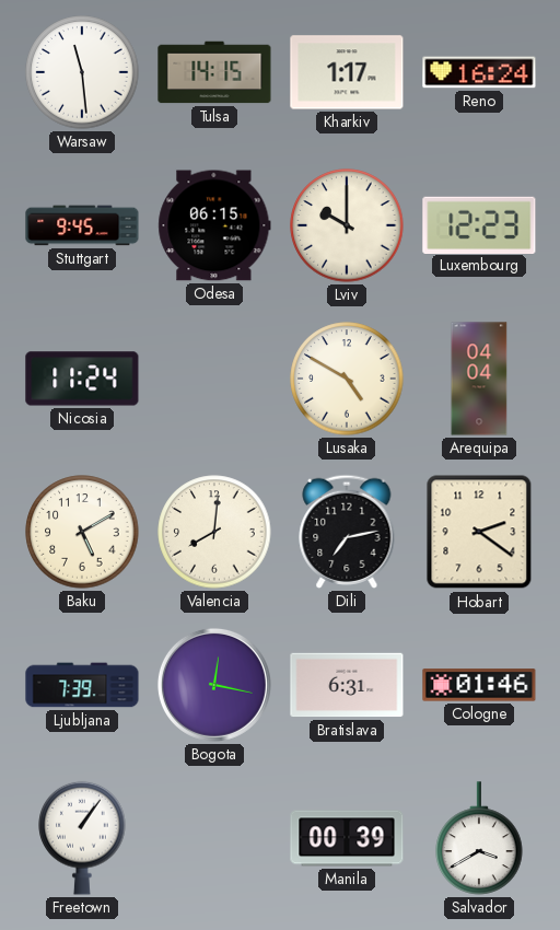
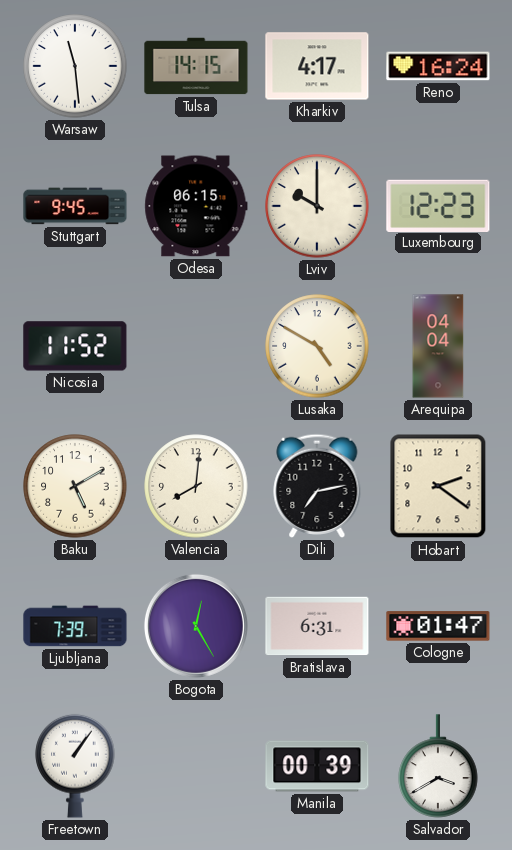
Kharkiv: 1:17 -> 4:17 (317, 66)
Nicosia: 11:24 -> 11:52 (75, 346)
Bogota: 12:17 -> 12:25 (196, 626)
Cologne: 01:46 -> 01:47 (438, 626)
